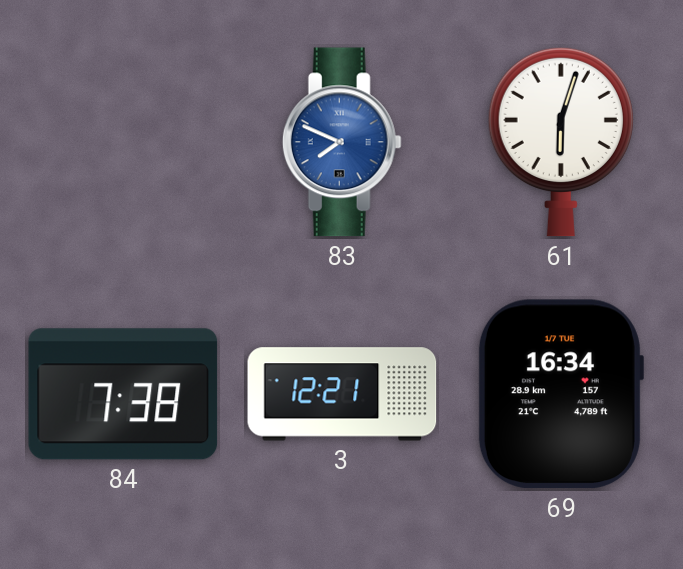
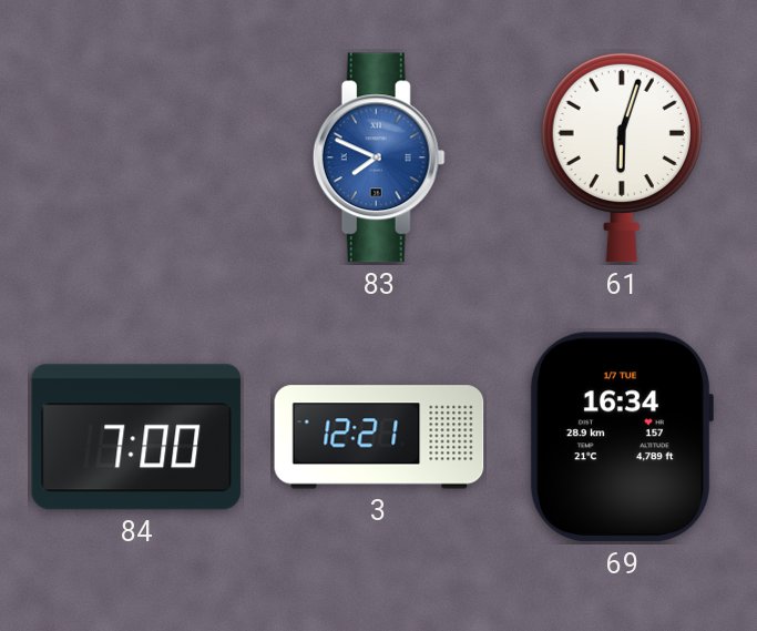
84: 7:38 -> 7:00 (136, 437)
